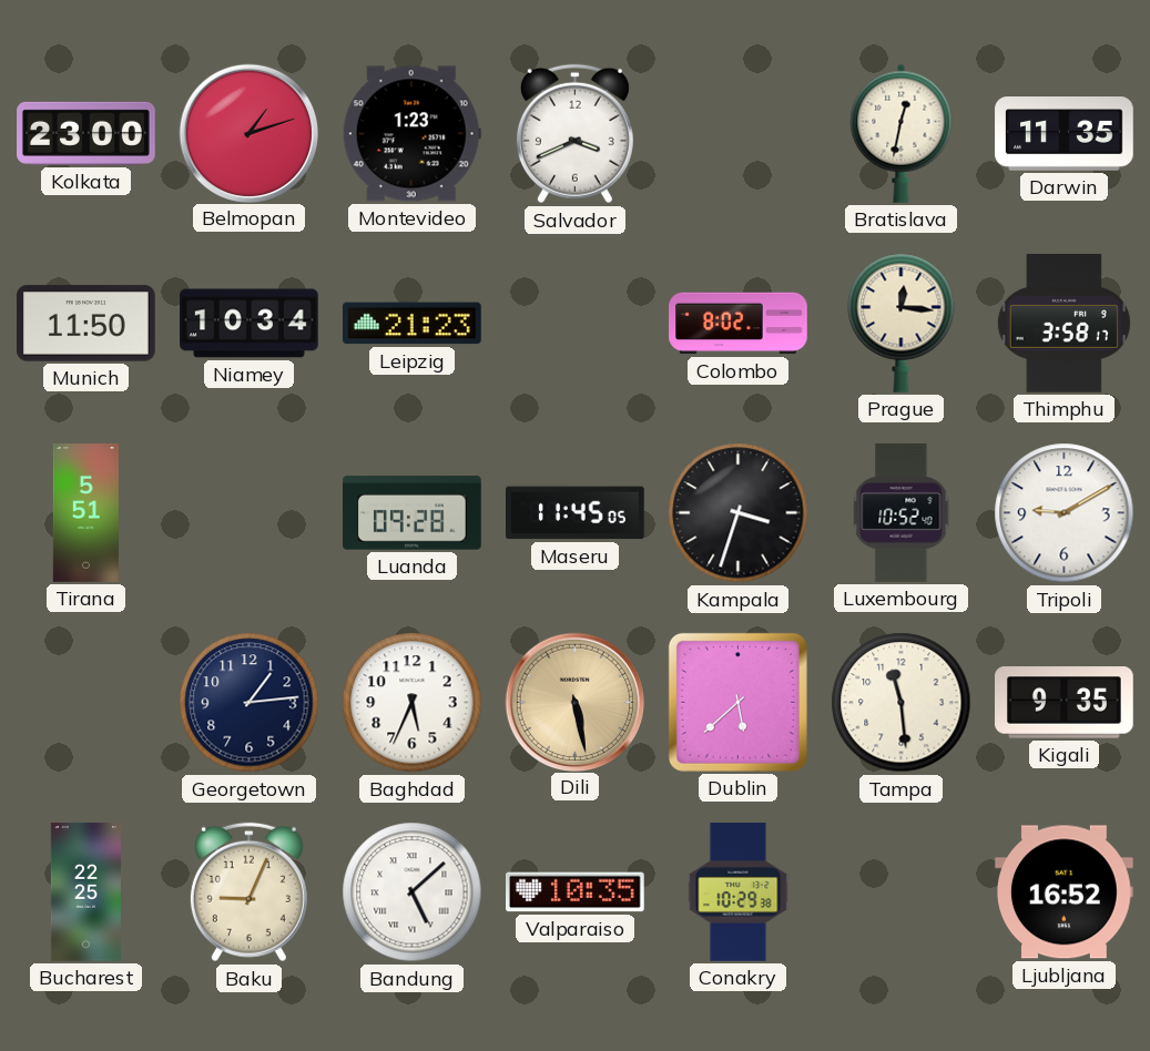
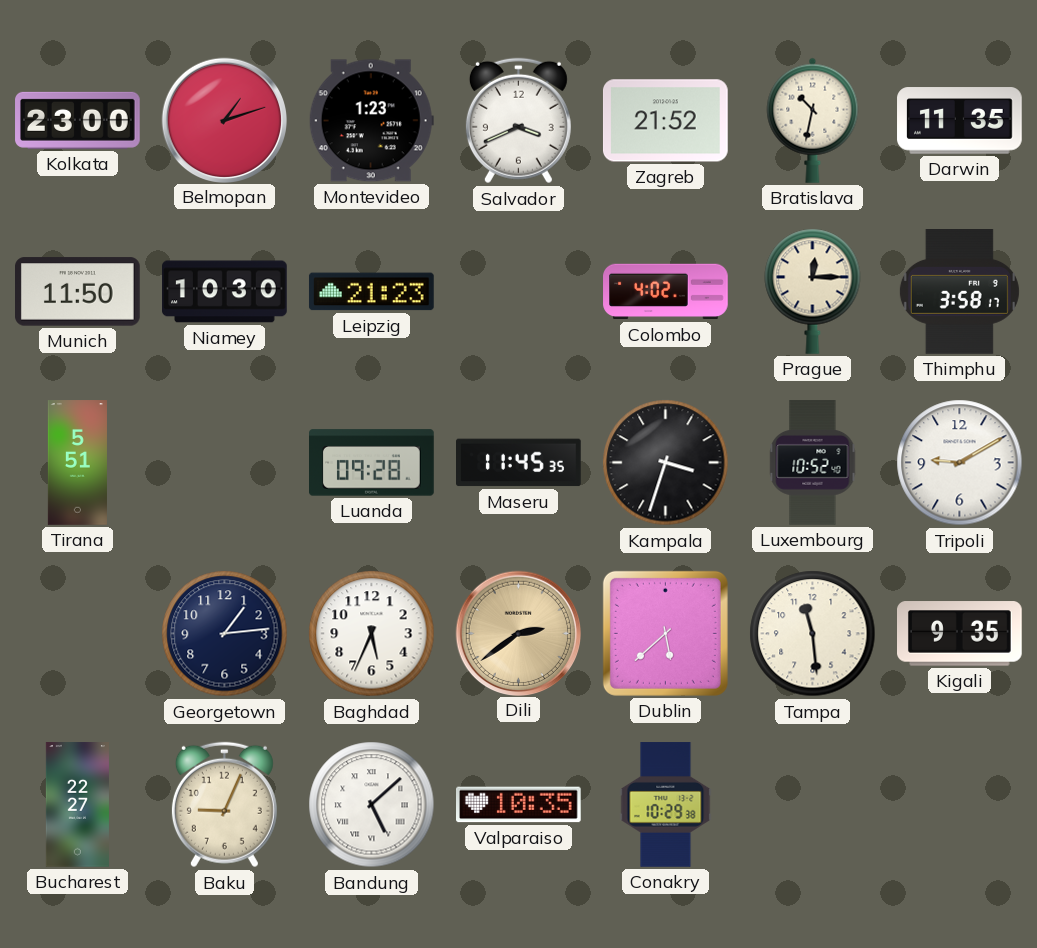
Zagreb: none -> 21:52 (665, 121)
Bratislava: 12:32 -> 10:32 (813, 120)
Niamey: 10:34 -> 10:30 (225, 292)
Colombo: 8:02 -> 4:02 (666, 292)
Prague: 12:16 -> 12:15 (813, 291)
Maseru: 11:45:05 -> 11:45:35 (519, 463)
Dili: 5:28 -> 2:39 (518, 633)
Bucharest: 22:25 -> 22:27 (77, 805)
Ljubljana: 16:52 -> none (1065, 892)
